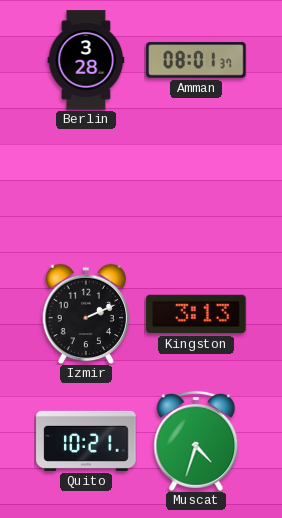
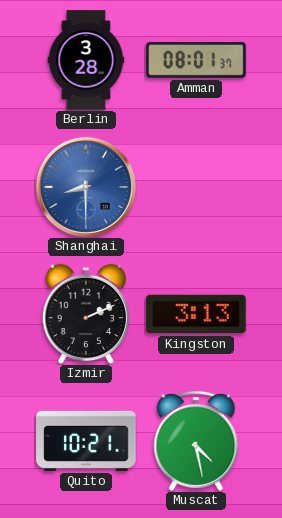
Shanghai: none -> 8:30 (86, 187)
Muscat: 4:33 -> 4:28 (196, 441)
